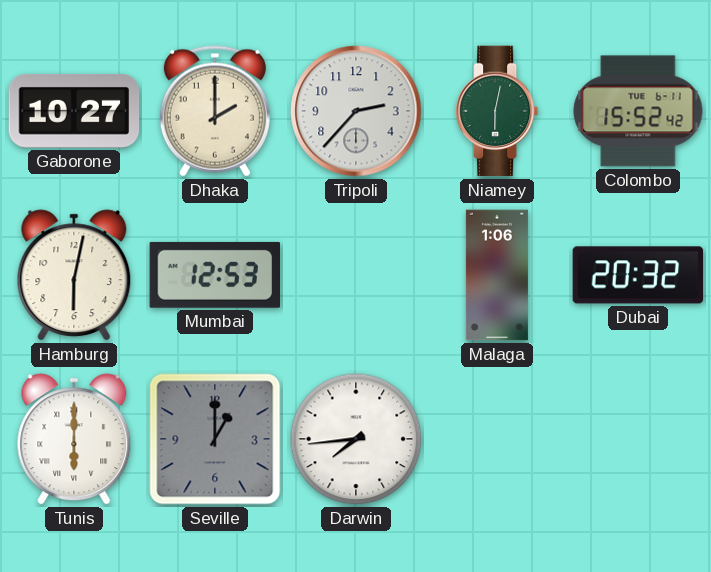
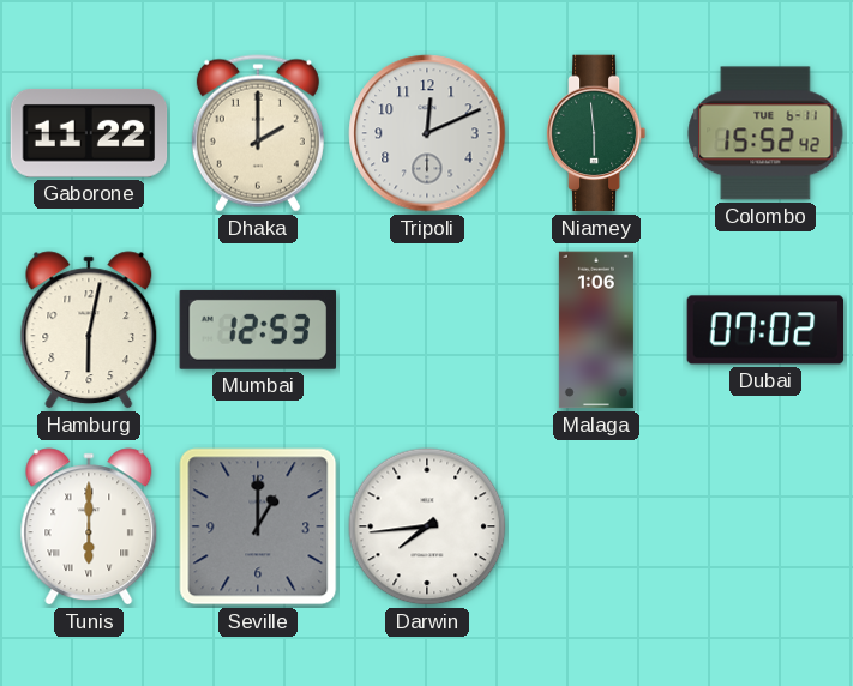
Gaborone: 10:27 -> 11:22 (89, 133)
Tripoli: 2:37 -> 12:11 (427, 133)
Niamey: 6:02 -> 5:59 (596, 133)
Dubai: 20:32 -> 07:02 (765, 330)
